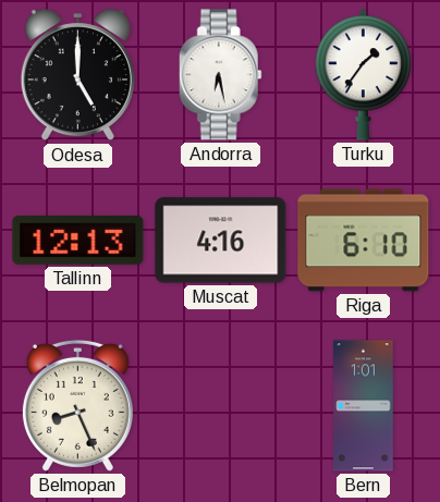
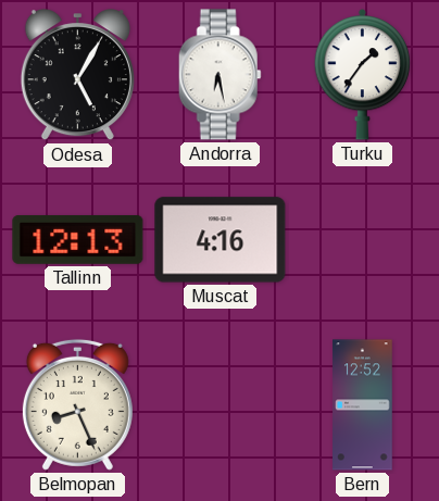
Odesa: 5:00 -> 5:05 (77, 76)
Riga: 6:10 -> none (364, 241)
Bern: 1:01 -> 12:52 (363, 405)
